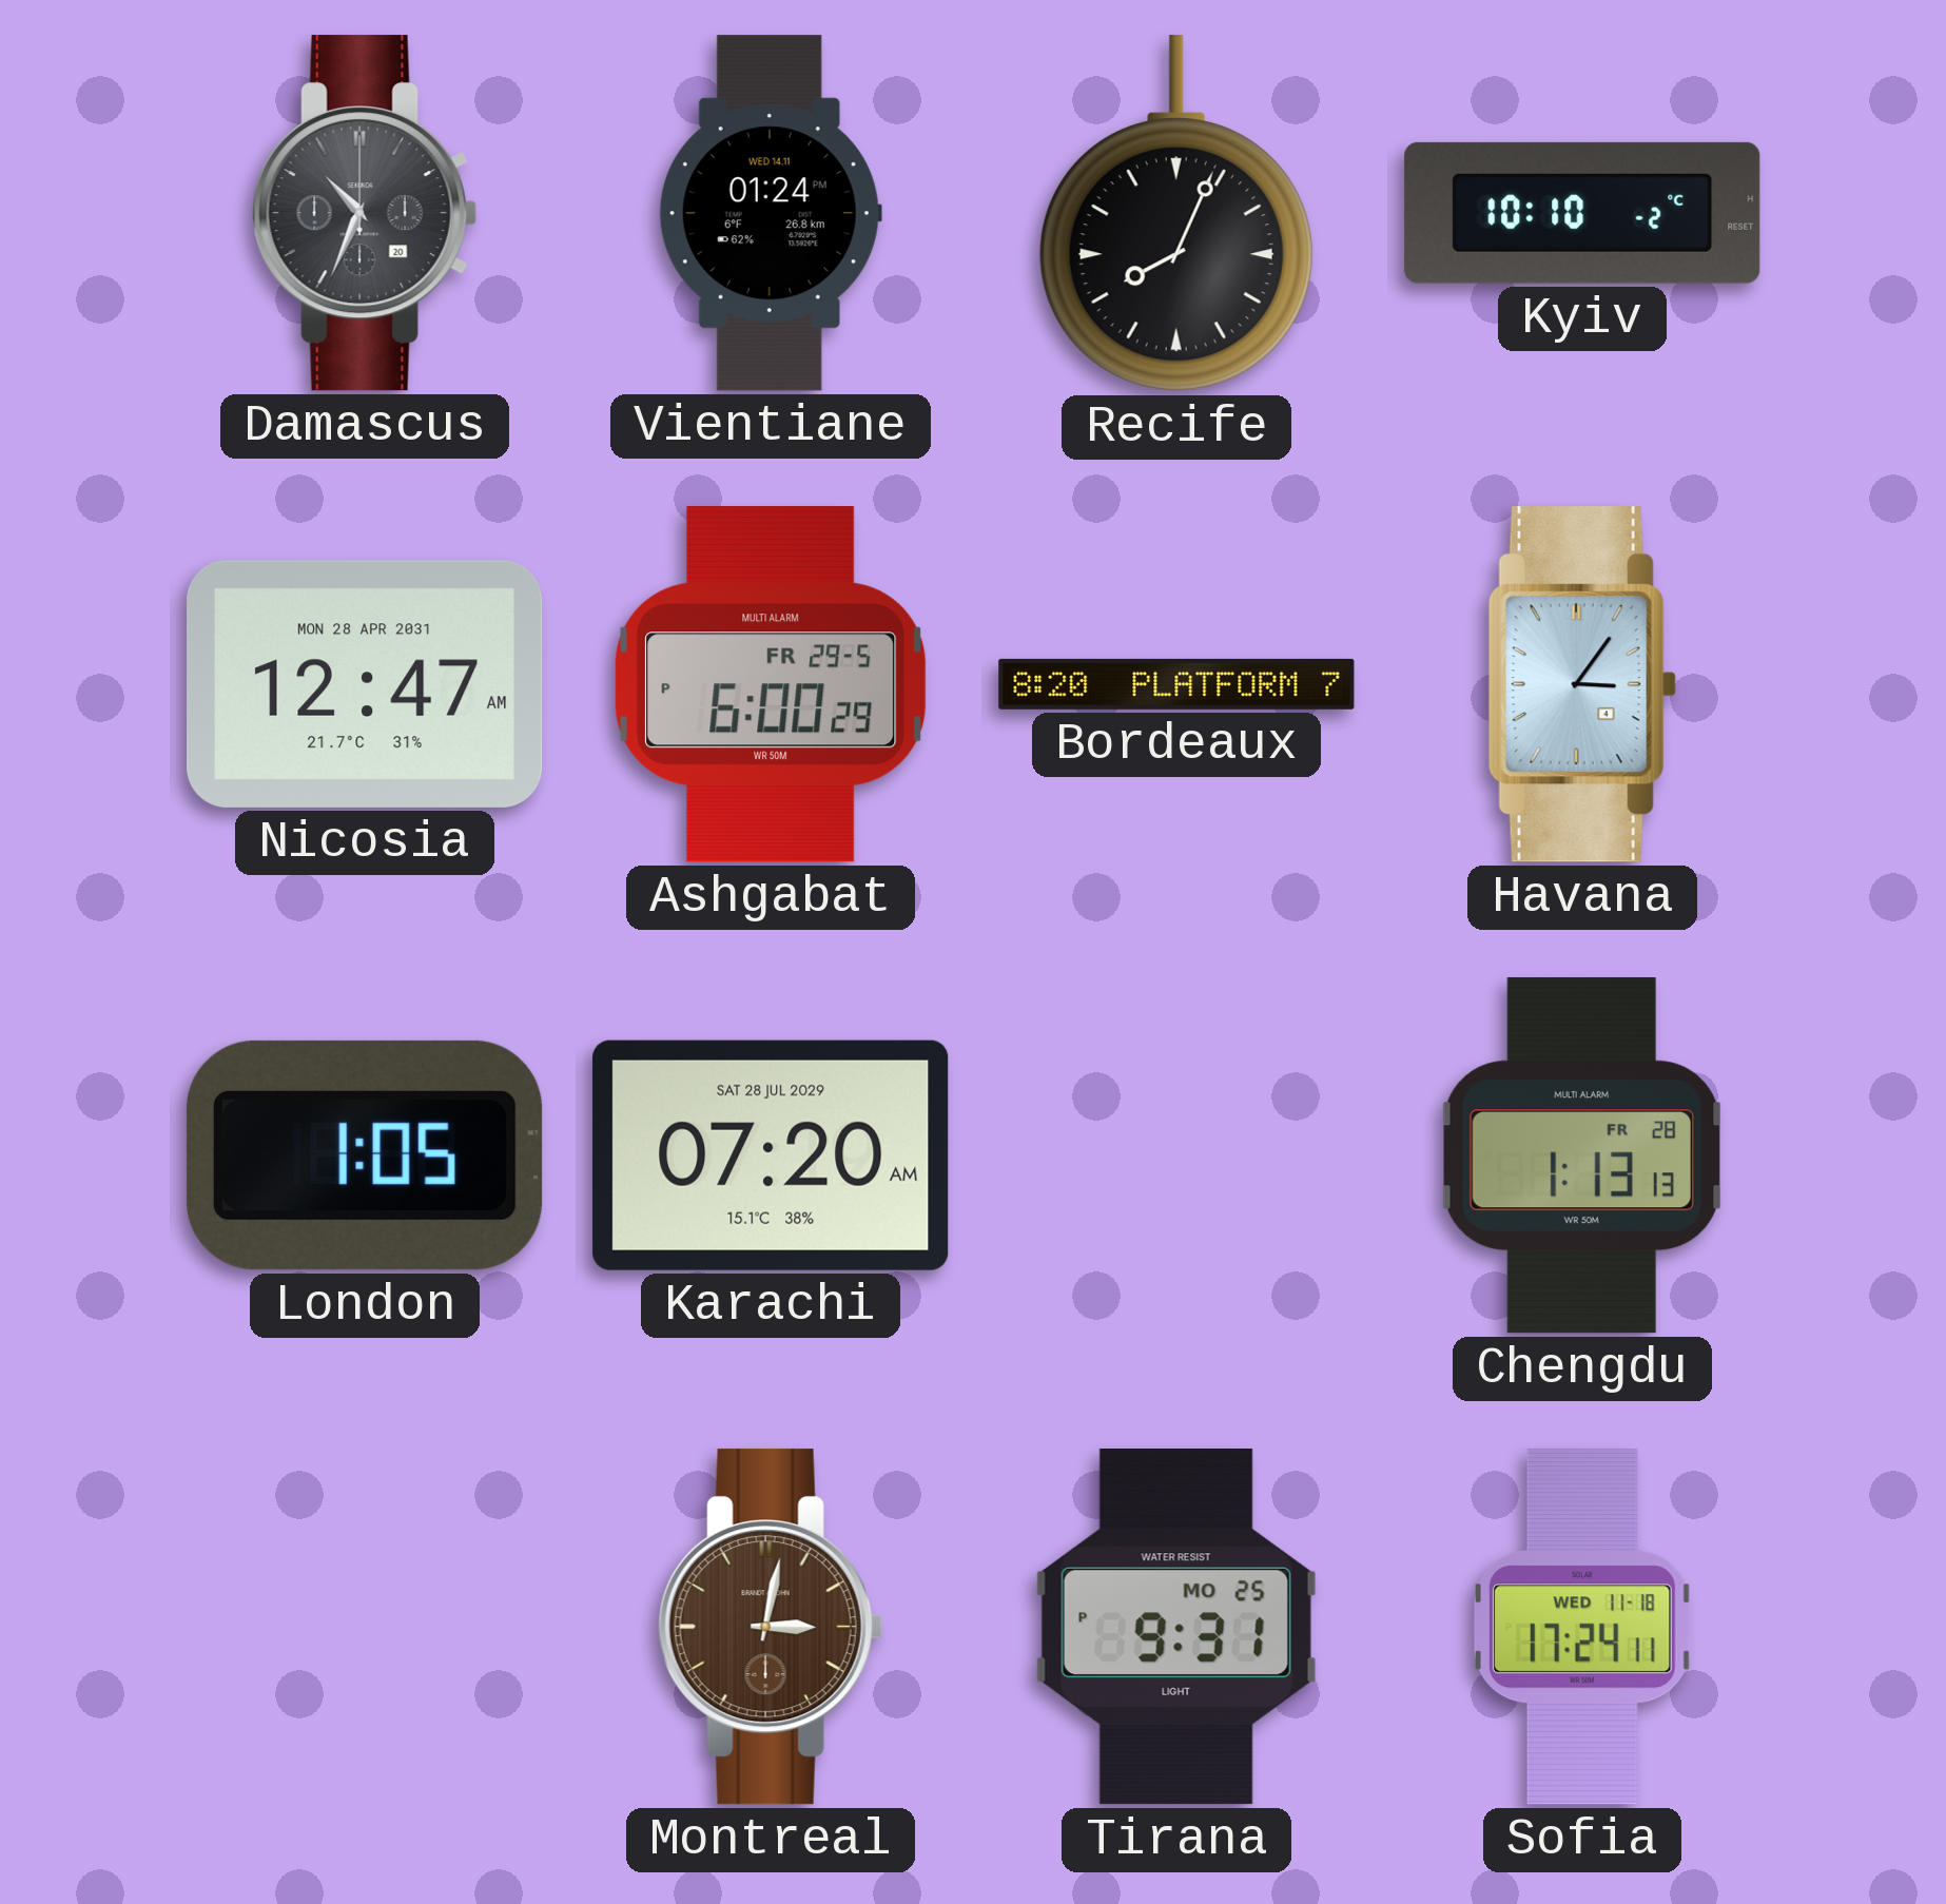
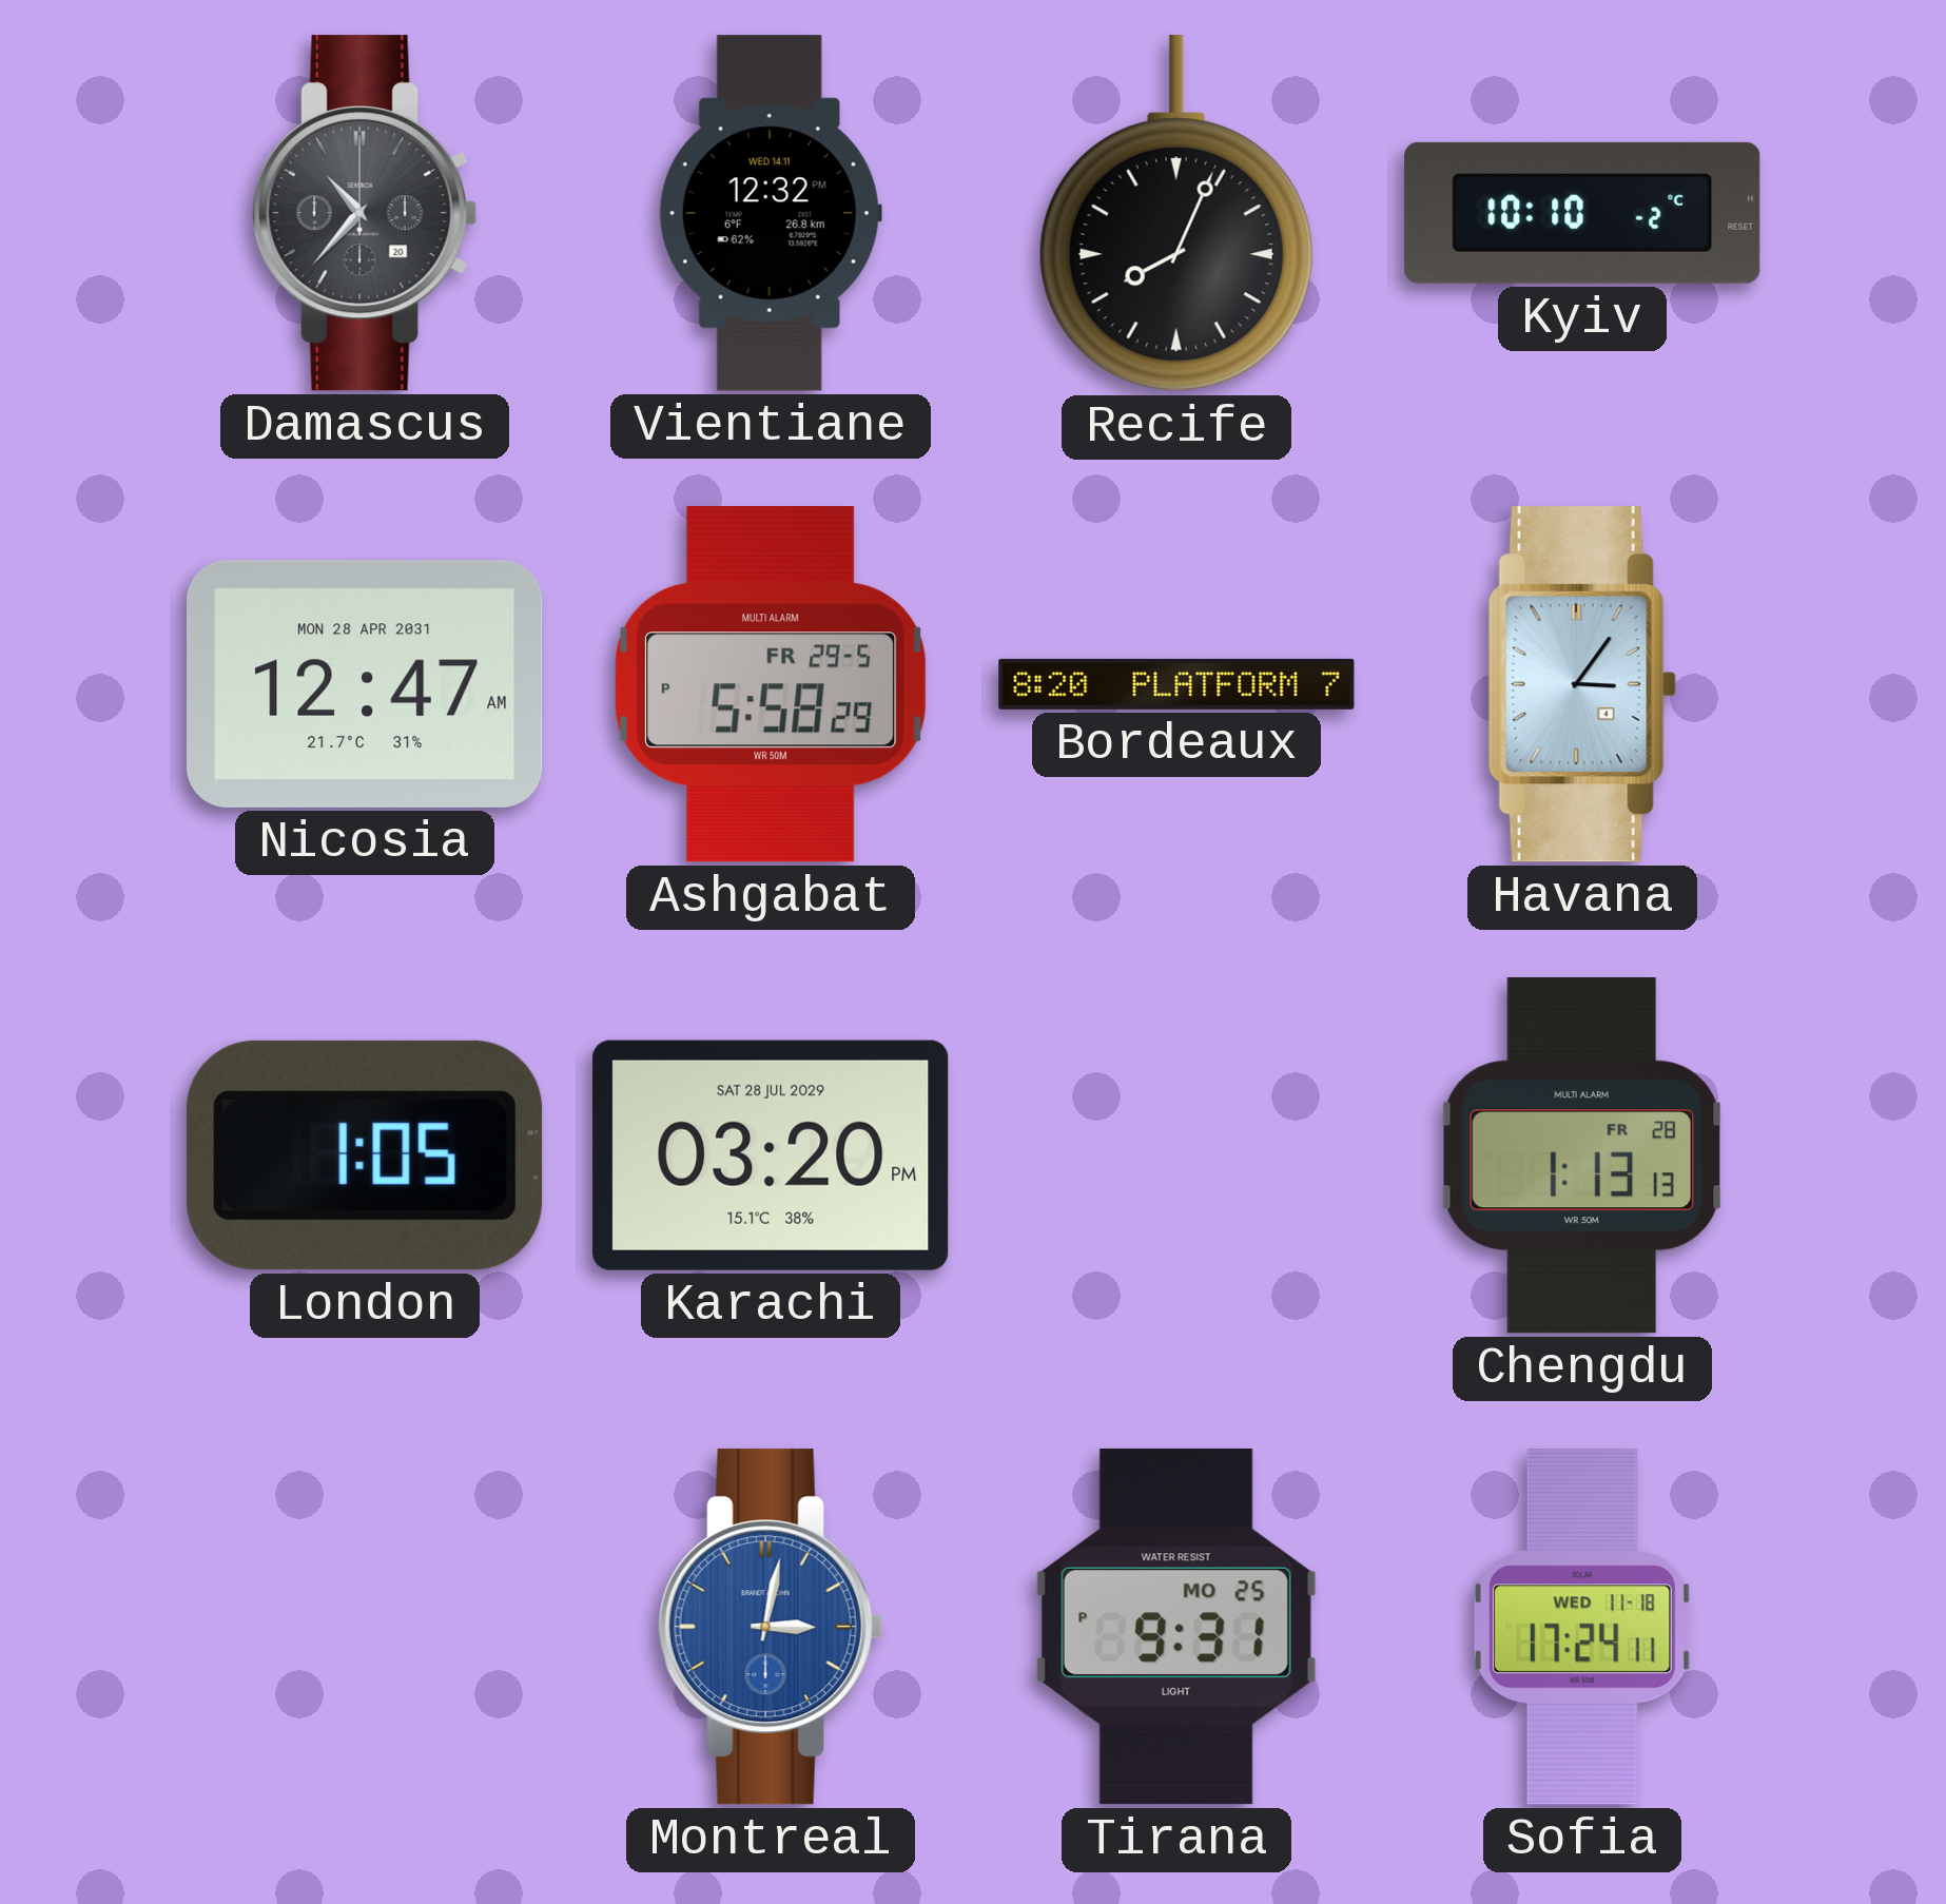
Damascus: 10:34 -> 10:37 (365, 213)
Vientiane: 01:24 -> 12:32 (771, 213)
Ashgabat: 6:00 -> 5:58 (771, 684)
Karachi: 07:20 -> 03:20 (771, 1155)
Montreal dial: brown -> blue (771, 1627)
